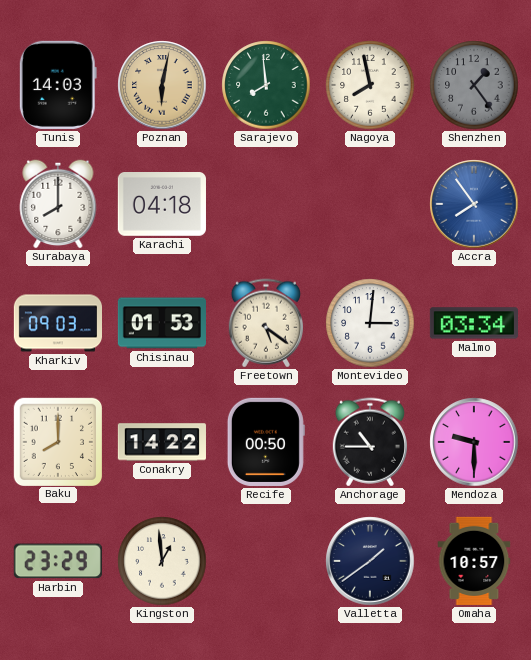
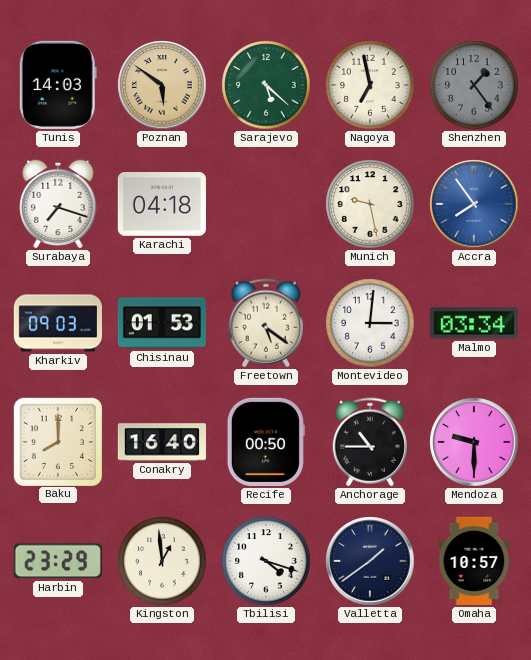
Poznan: 6:02 -> 5:51 (162, 85)
Sarajevo: 7:59 -> 5:22 (266, 85)
Nagoya: 7:58 -> 6:58 (370, 85)
Surabaya: 8:00 -> 7:18 (58, 204)
Munich: none -> 9:28 (370, 204)
Conakry: 14:22 -> 16:40 (162, 442)
Tbilisi: none -> 4:18 (266, 561)
